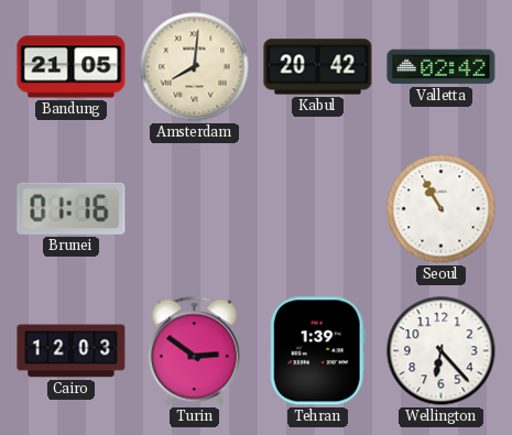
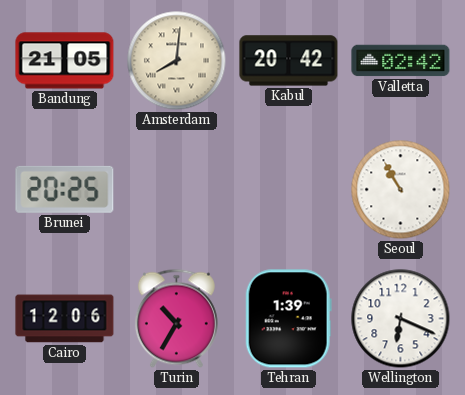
Brunei: 01:16 -> 20:25 (65, 189)
Cairo: 12:03 -> 12:06 (65, 319)
Turin: 2:51 -> 10:35 (176, 319)
Wellington: 6:23 -> 6:19 (401, 319)
